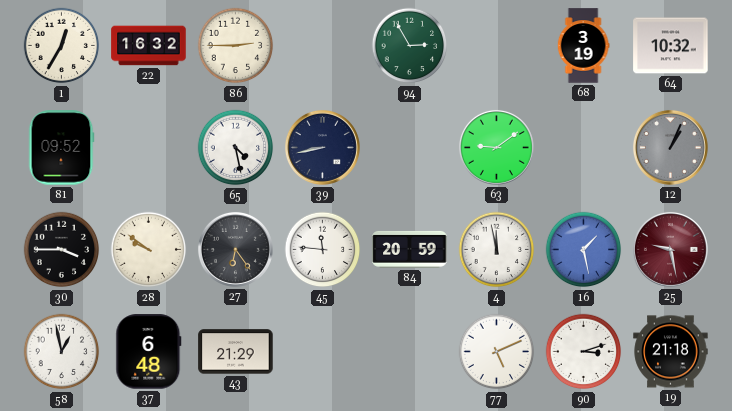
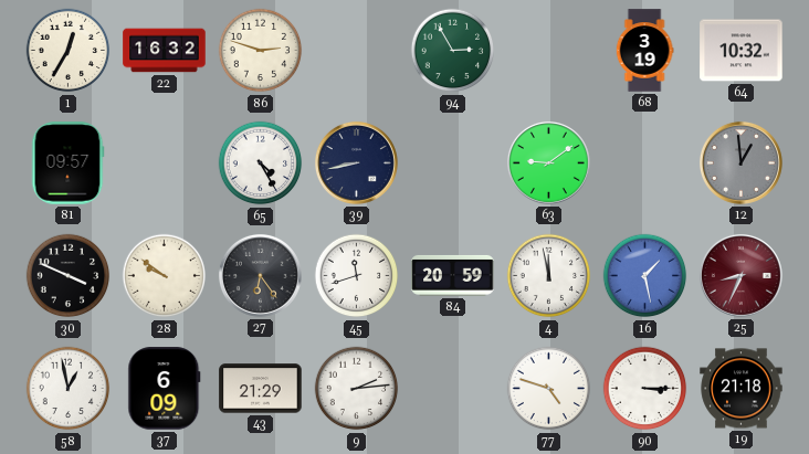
86: 2:45 -> 2:48 (261, 51)
81: 09:52 -> 09:57 (67, 163)
65: 4:28 -> 4:25 (261, 163)
12: 1:04 -> 12:59 (740, 162)
30: 3:45 -> 3:49 (69, 276)
45: 11:46 -> 11:42 (357, 276)
25: 9:28 -> 8:34 (740, 275)
37: 6:48 -> 6:09 (165, 389)
9: none -> 2:14 (357, 389)
77: 5:11 -> 4:48 (549, 389)
90: 3:12 -> 3:15 (645, 389)
